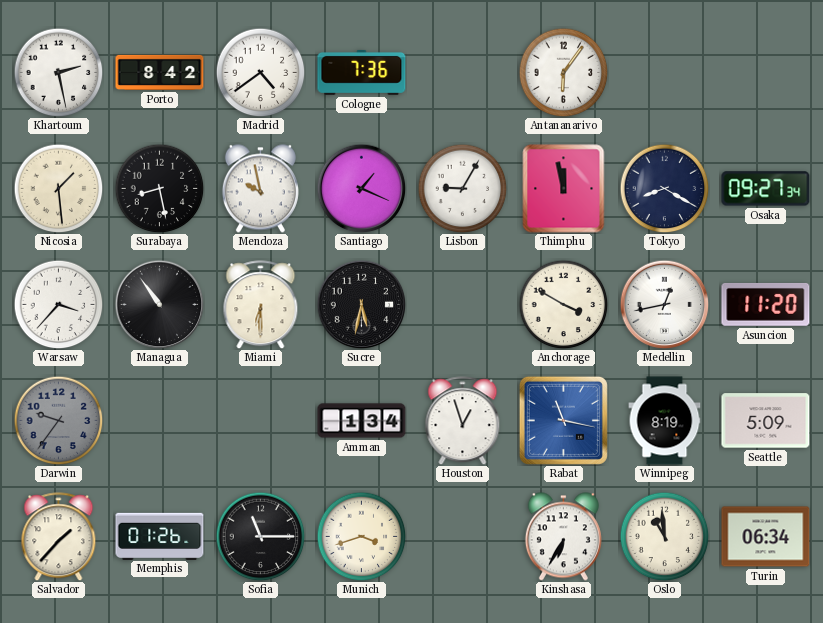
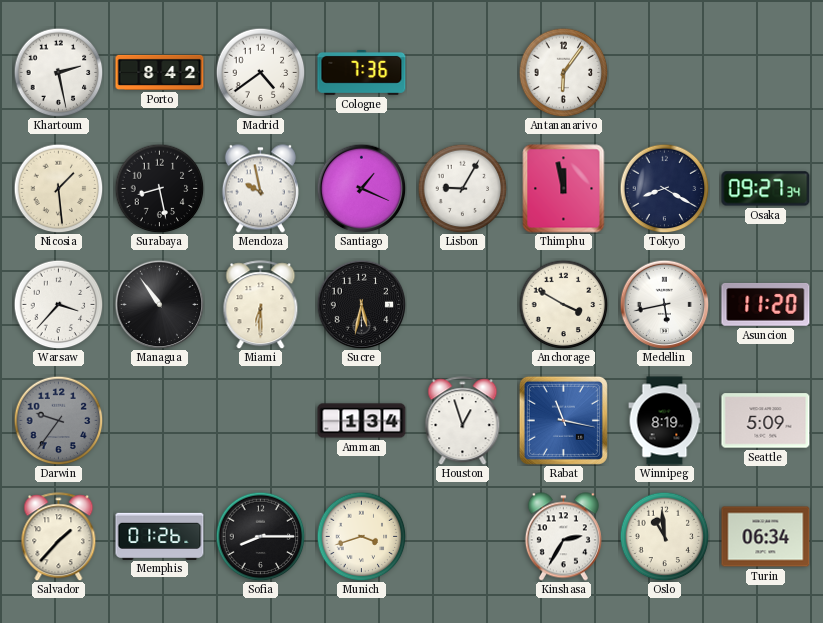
Medellin: 12:43 -> 5:43 (664, 304)
Sofia: 11:15 -> 8:15 (260, 536)
Kinshasa: 6:35 -> 2:35 (563, 537)
